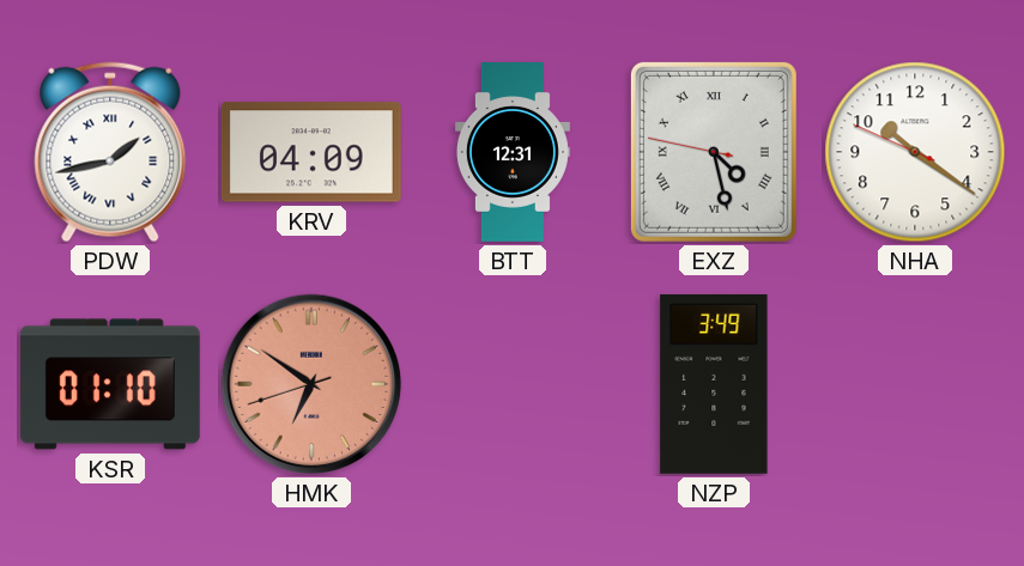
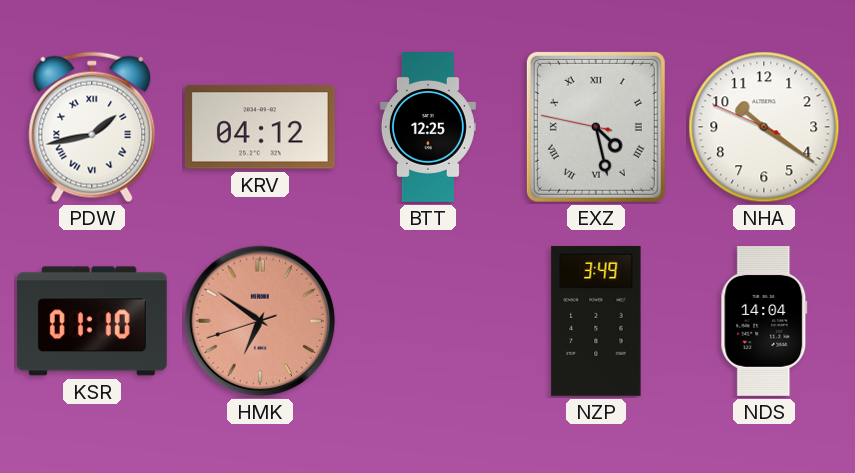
KRV: 04:09 -> 04:12 (260, 127)
BTT: 12:31 -> 12:25 (428, 128)
NDS: none -> 14:04 (764, 322)
